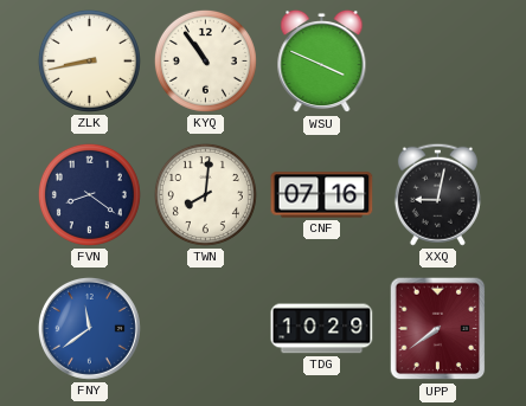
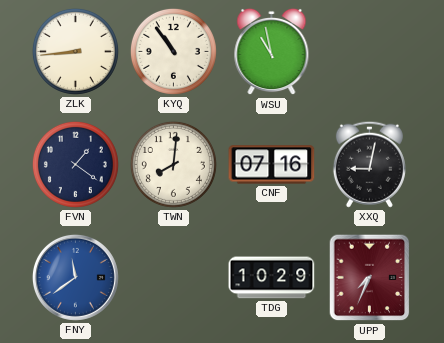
ZLK: 8:43 -> 8:44 (75, 51)
WSU: 3:49 -> 10:58 (272, 52)
FVN: 8:21 -> 1:21 (75, 164)
UPP: 7:39 -> 7:34 (370, 278)
